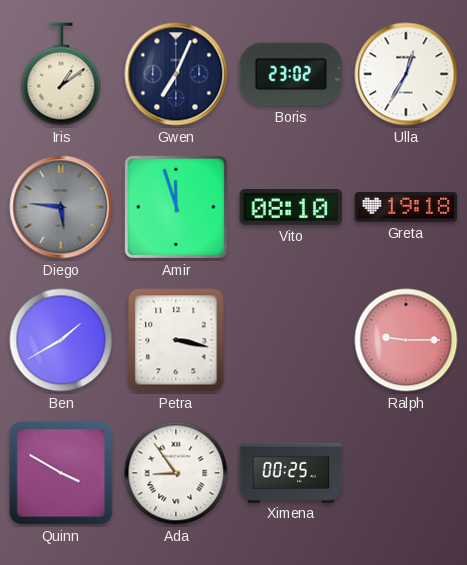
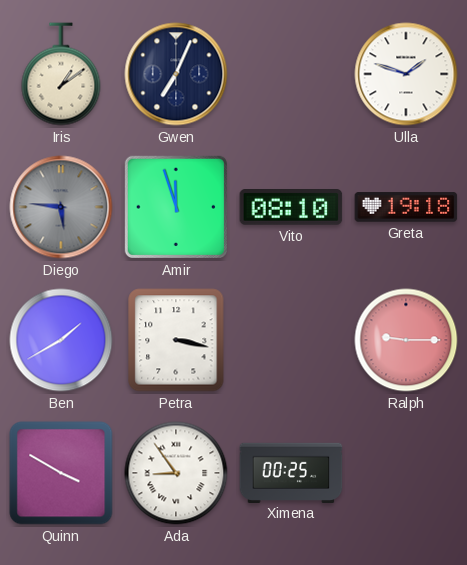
Boris: 23:02 -> none (291, 74)
Ulla: 12:35 -> 1:48 (406, 74)
